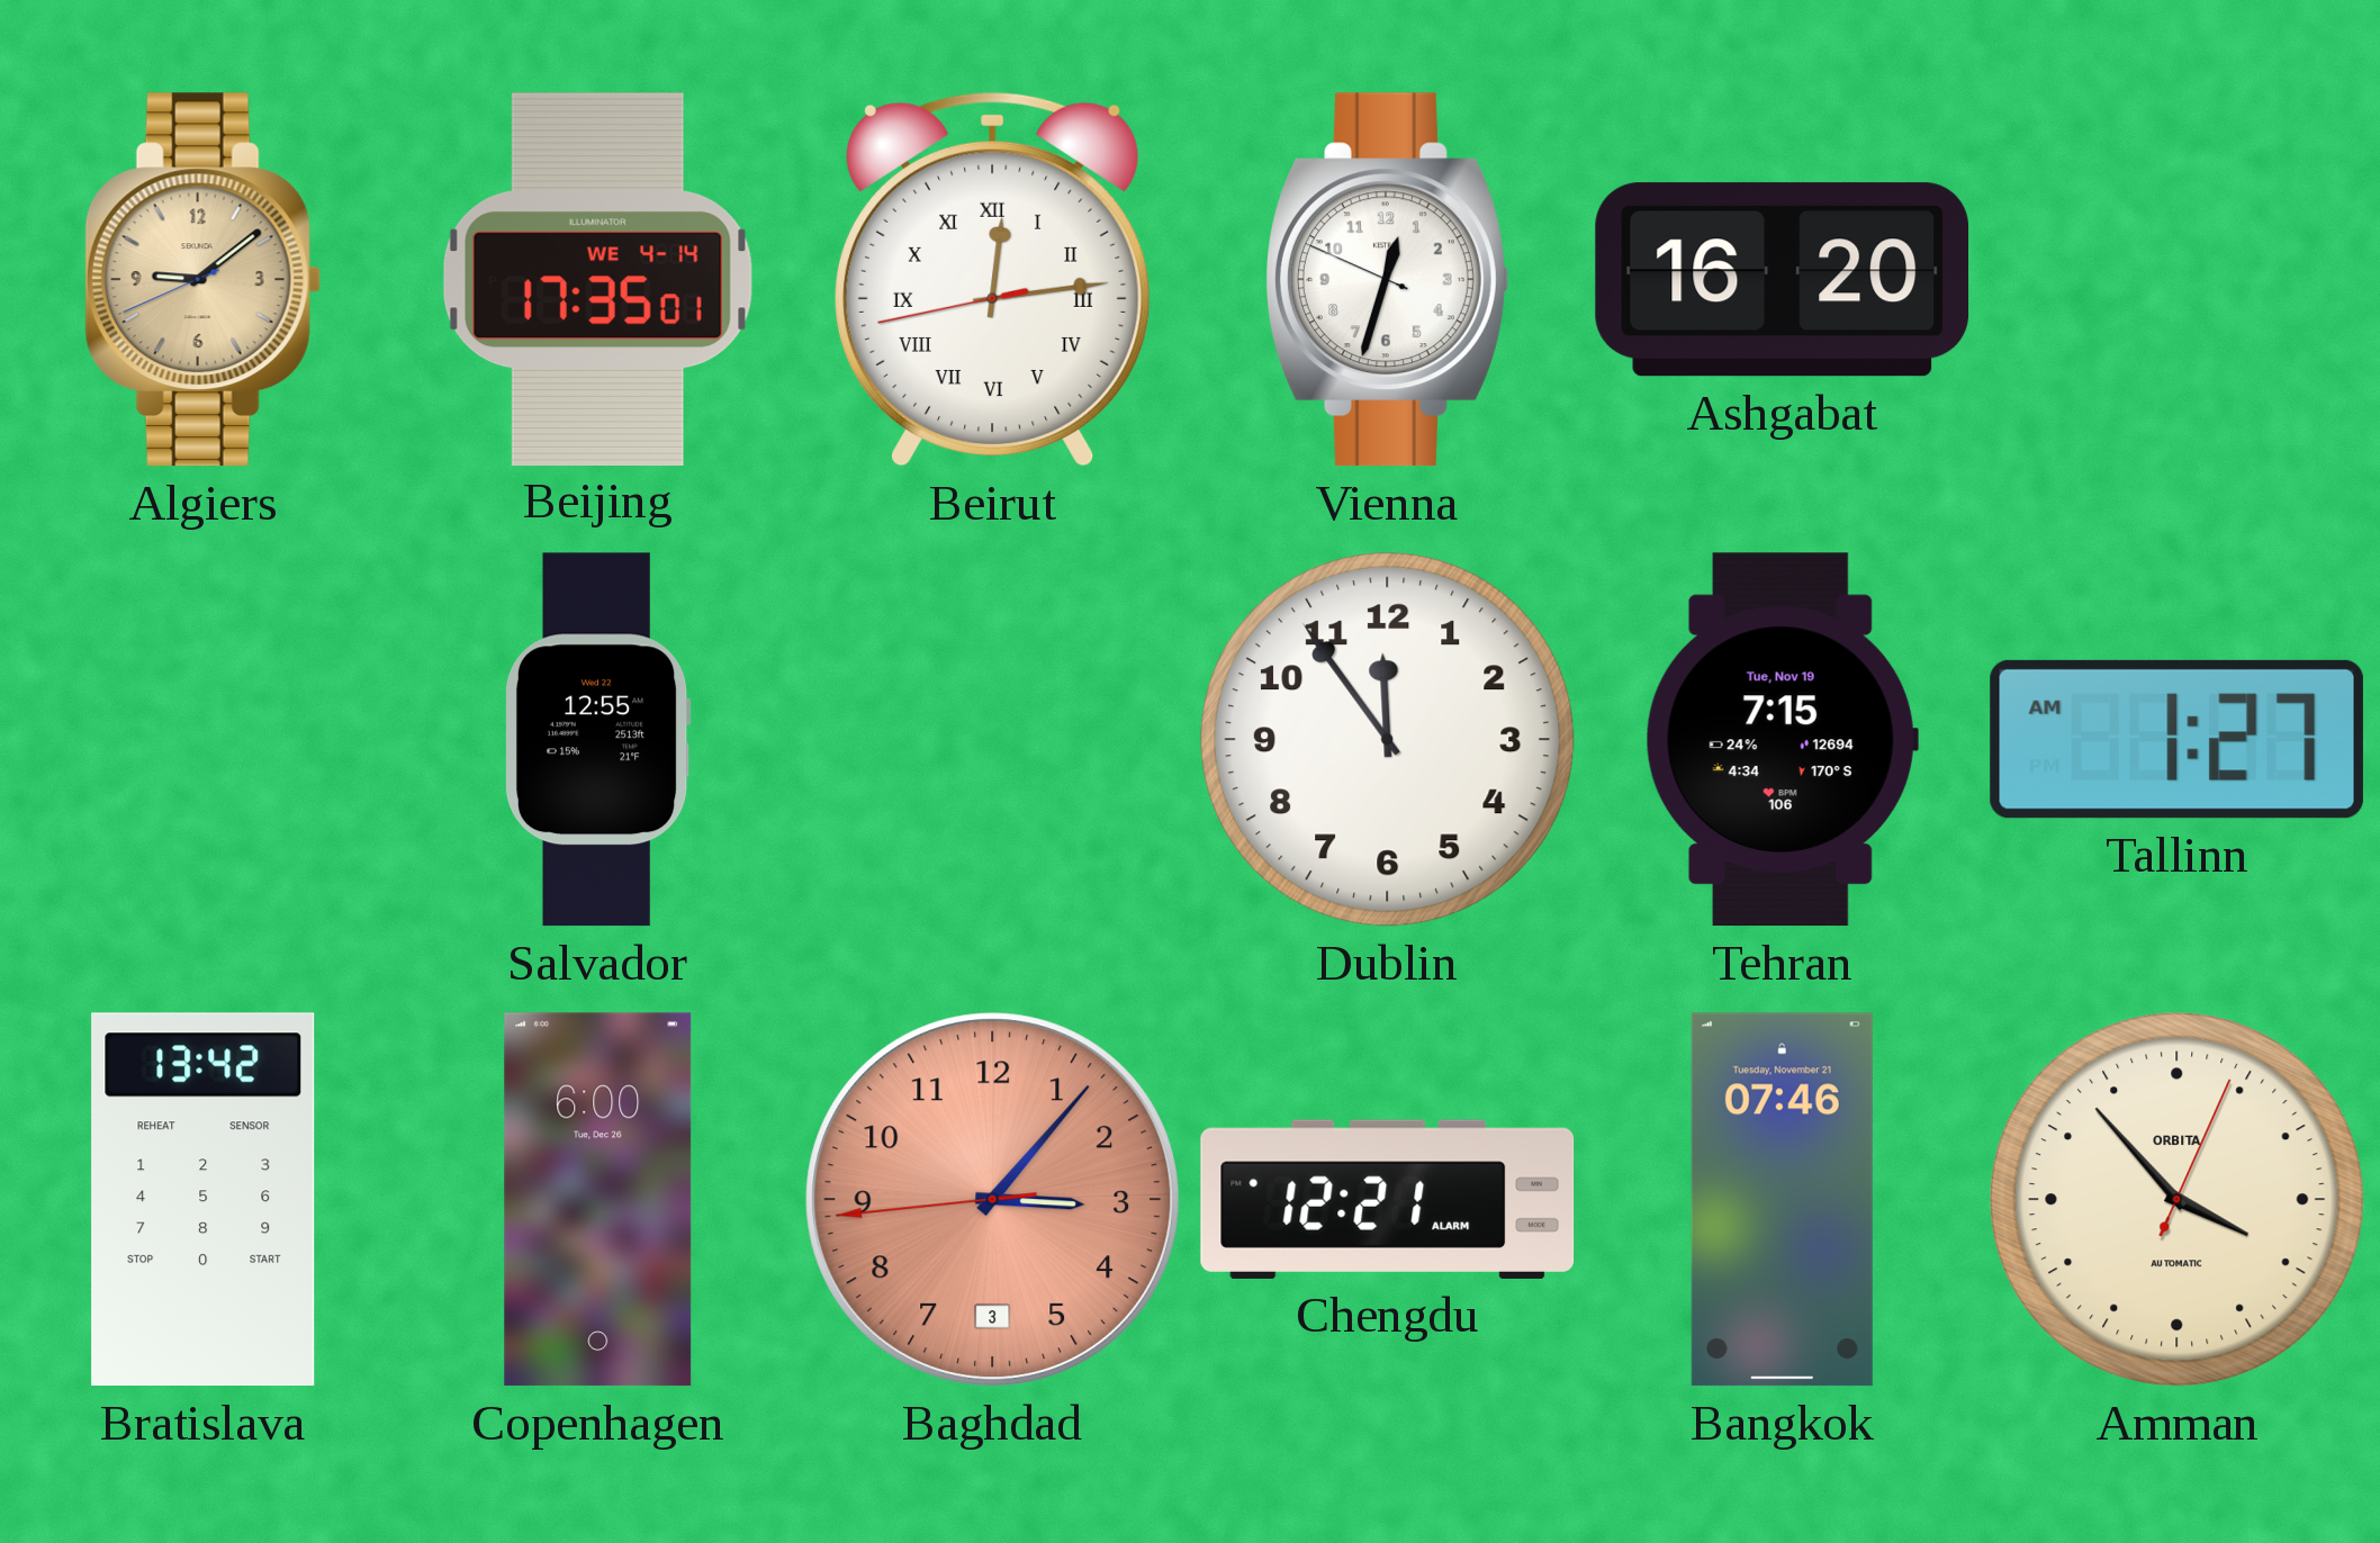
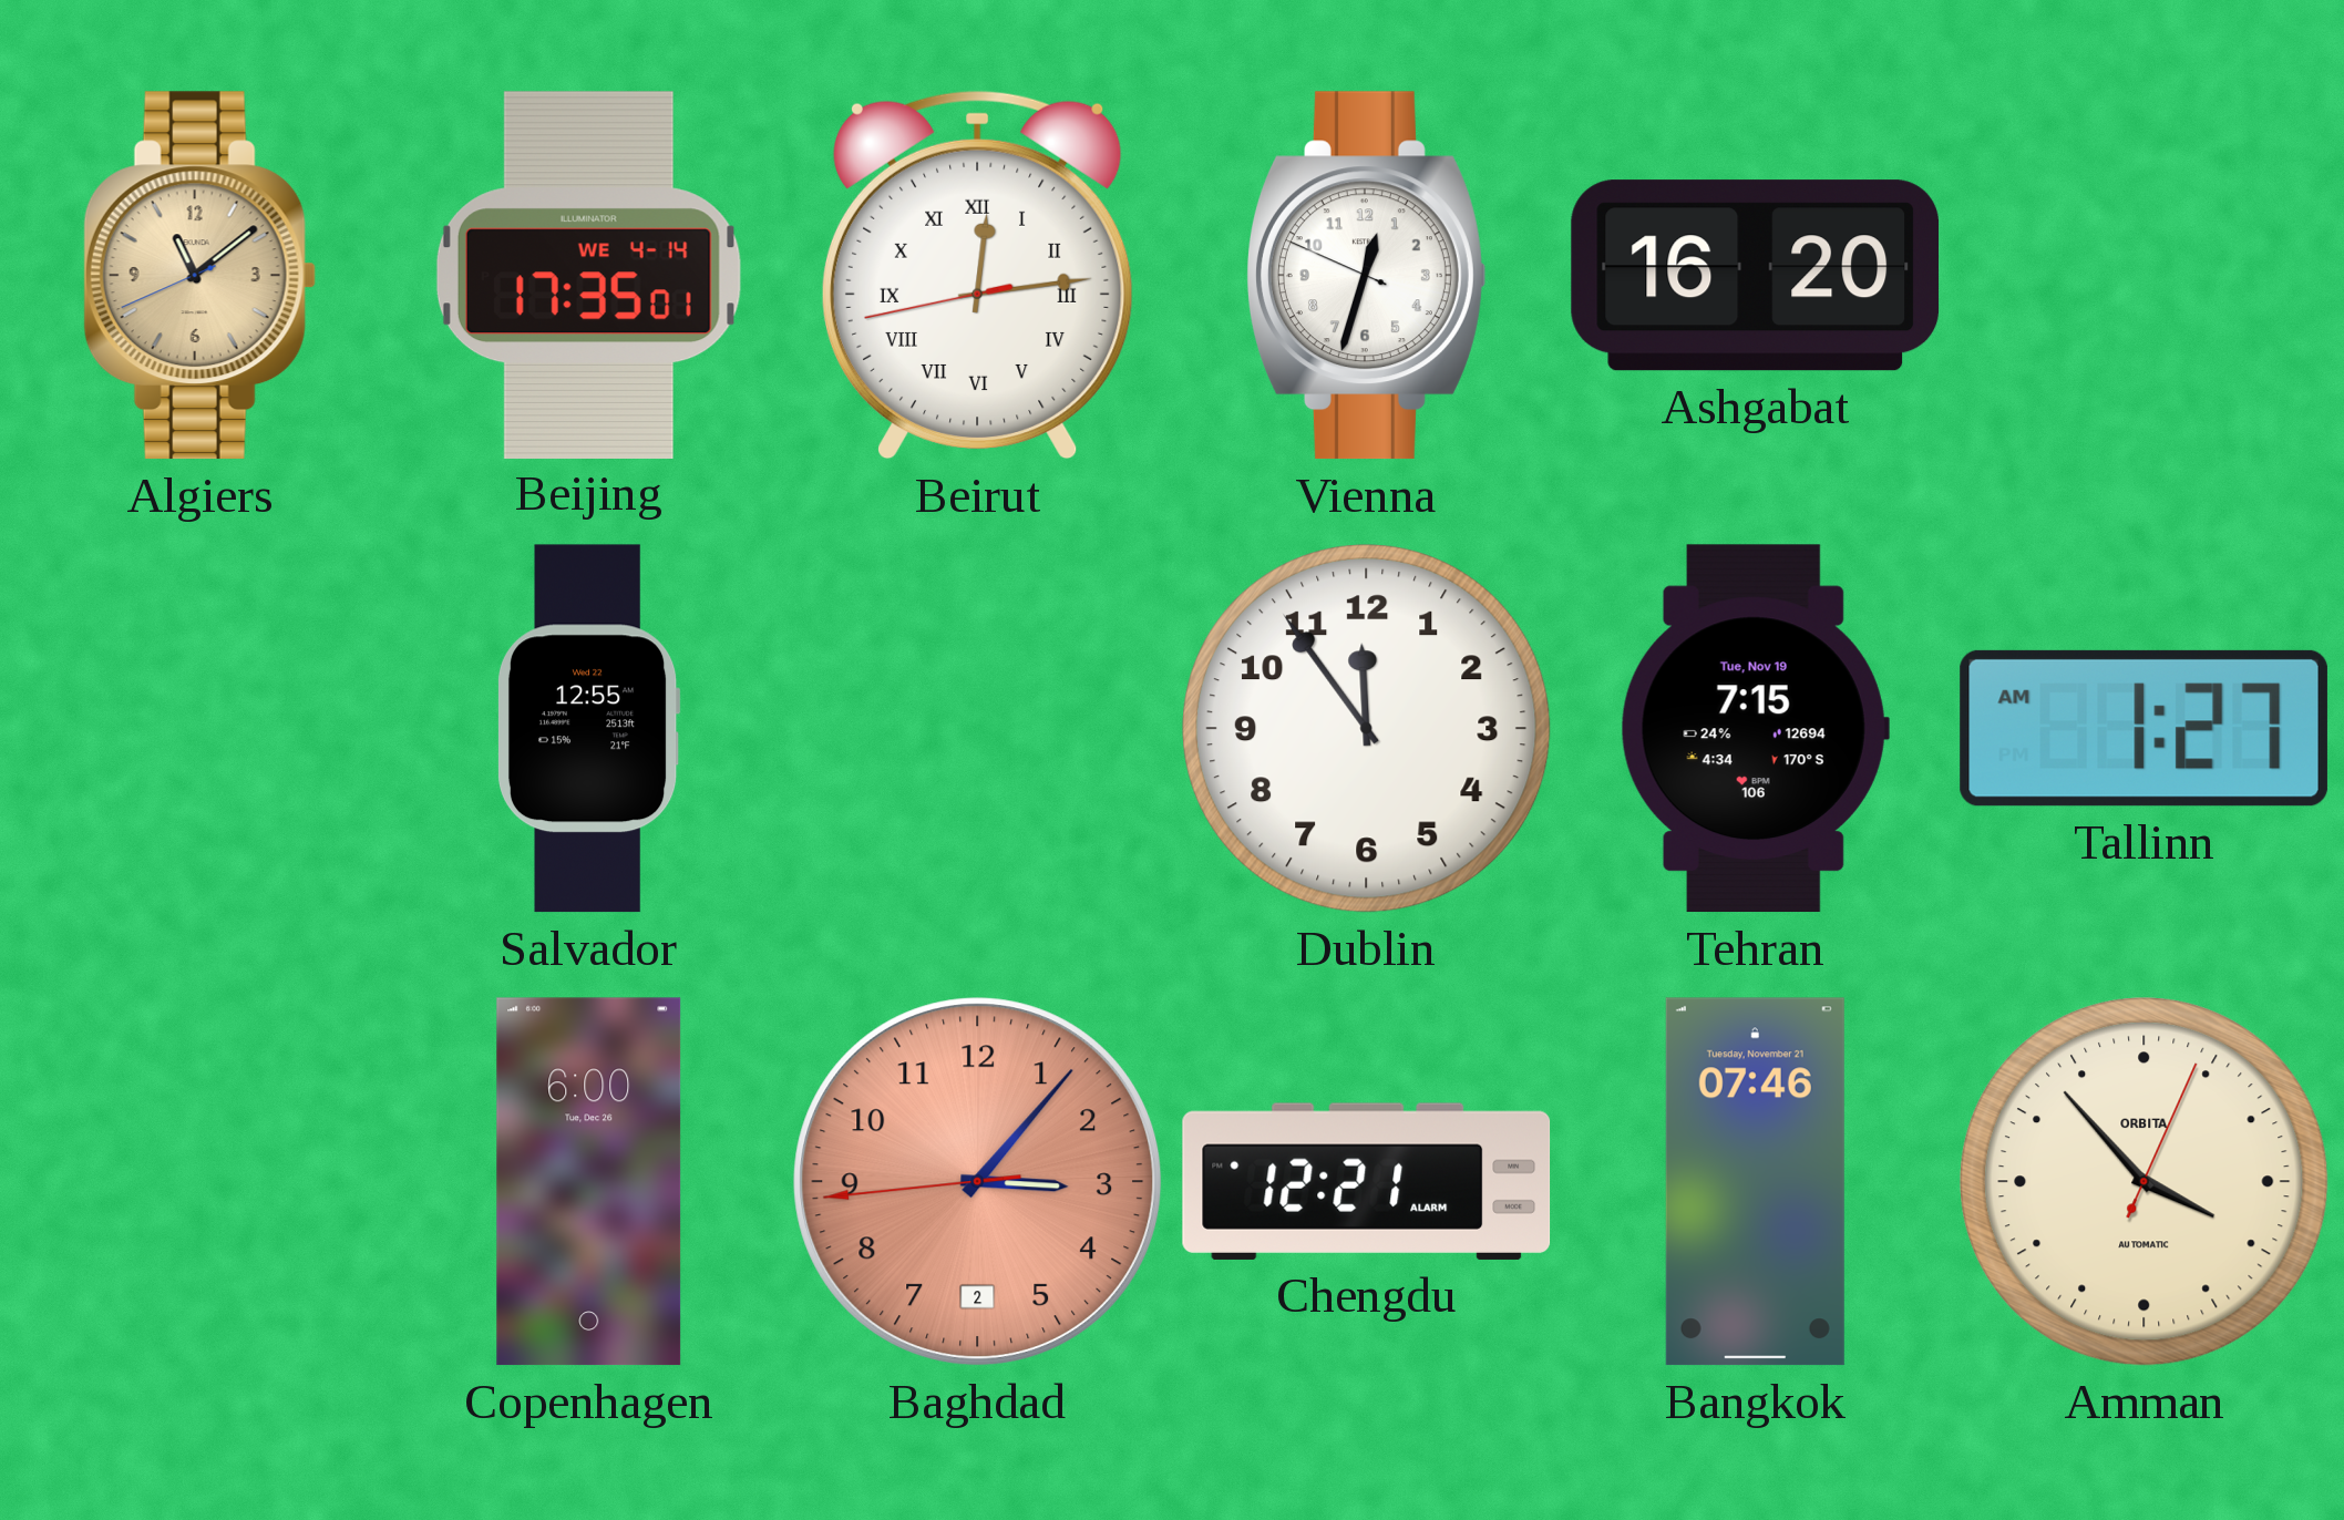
Algiers: 9:08 -> 11:08 (199, 276)
Bratislava: 13:42 -> none (204, 1200)
Baghdad date: 3 -> 2 (978, 1182)
